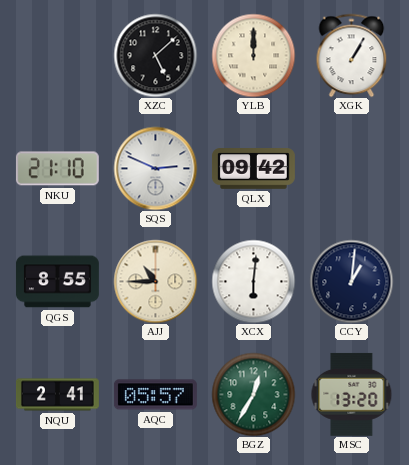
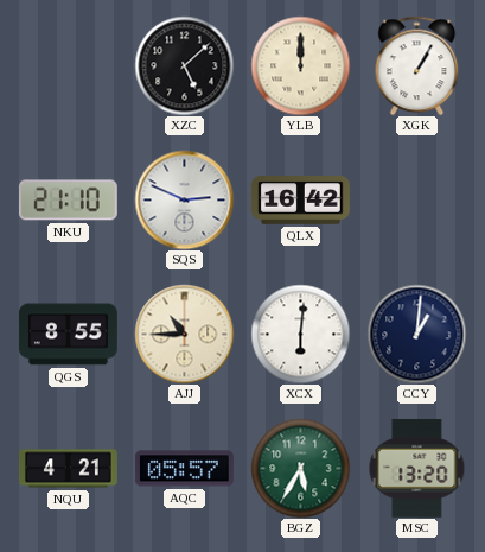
QLX: 09:42 -> 16:42 (300, 201)
NQU: 2:41 -> 4:21 (69, 469)
BGZ: 12:35 -> 5:35 (300, 468)
